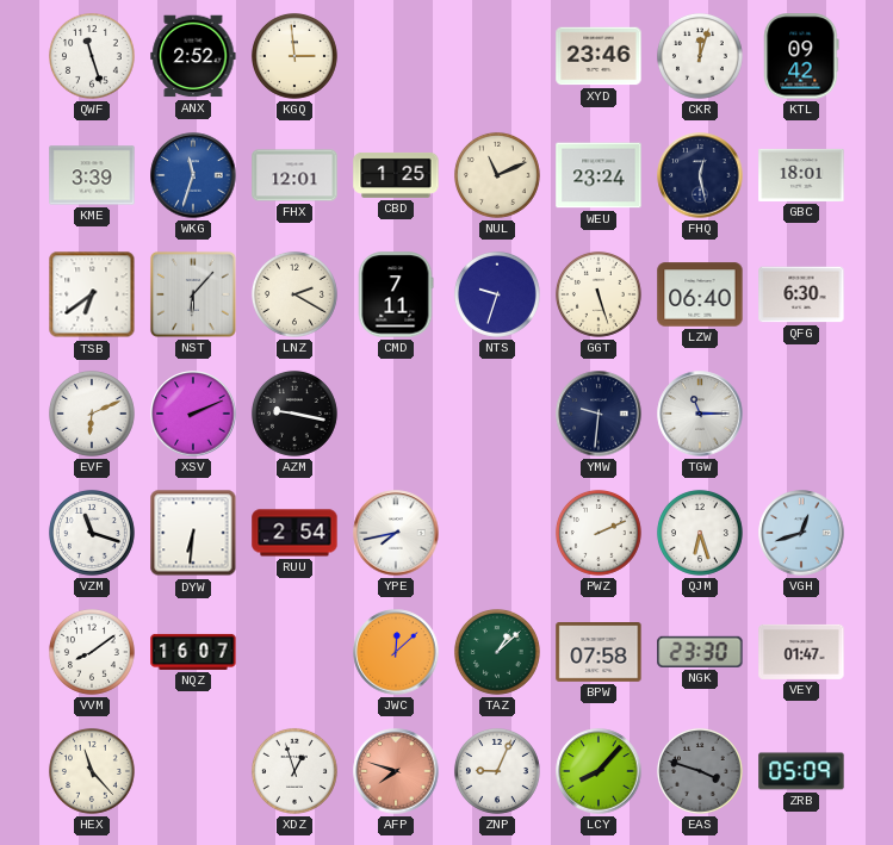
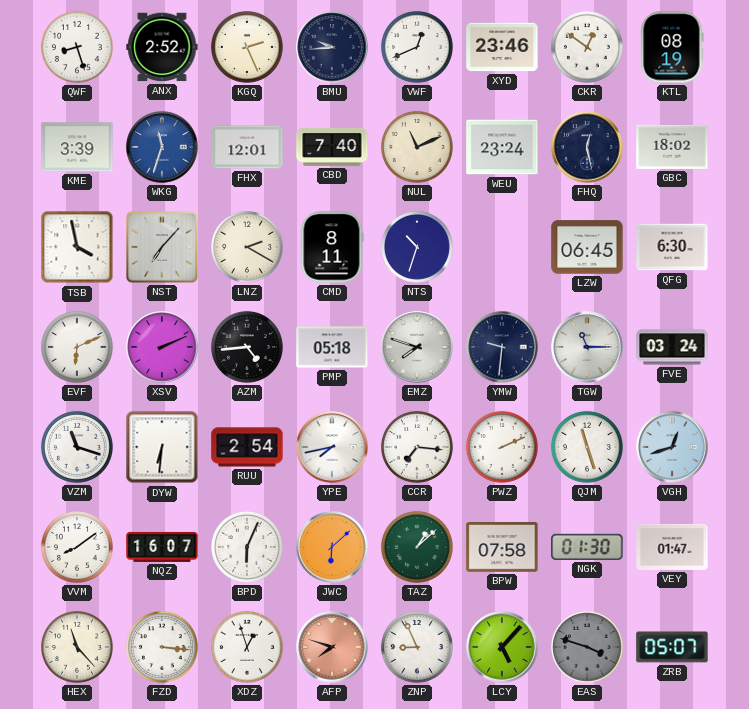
QWF: 11:27 -> 8:27 (77, 47)
KGQ: 2:59 -> 2:26 (247, 47)
BMU: none -> 9:44 (332, 47)
VWF: none -> 12:41 (417, 47)
CKR: 12:03 -> 12:51 (587, 47)
KTL: 09:42 -> 08:19 (672, 47)
CBD: 1:25 -> 7:40 (332, 147)
GBC: 18:01 -> 18:02 (672, 147)
TSB: 6:39 -> 3:58 (77, 247)
NST: 6:07 -> 7:07 (162, 247)
CMD: 7:11 -> 8:11 (332, 247)
NTS: 9:33 -> 10:33 (417, 247)
GGT: 5:27 -> none (599, 294)
LZW: 06:40 -> 06:45 (587, 247)
AZM: 9:17 -> 4:44 (247, 347)
PMP: none -> 05:18 (332, 347)
EMZ: none -> 7:48 (417, 347)
FVE: none -> 03:24 (672, 347)
CCR: none -> 7:16 (417, 447)
QJM: 6:27 -> 11:27 (587, 447)
BPD: none -> 6:04 (247, 547)
JWC: 12:08 -> 6:08 (332, 547)
NGK: 23:30 -> 01:30 (587, 547)
FZD: none -> 3:16 (162, 647)
ZNP: 9:04 -> 8:56 (417, 647)
LCY: 8:07 -> 5:07 (502, 647)
ZRB: 05:09 -> 05:07 (672, 647)
